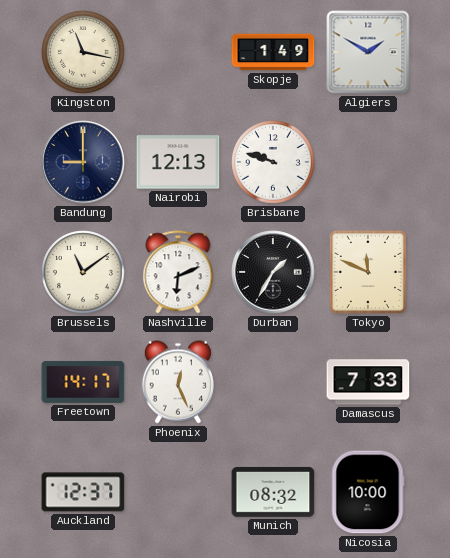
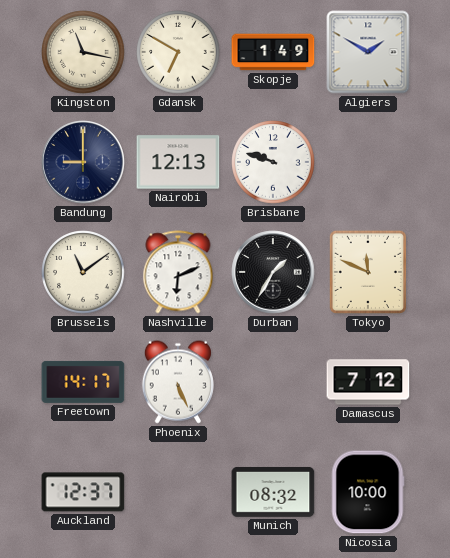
Gdansk: none -> 6:50 (178, 52)
Phoenix: 12:26 -> 5:26 (178, 382)
Damascus: 7:33 -> 7:12 (368, 382)
